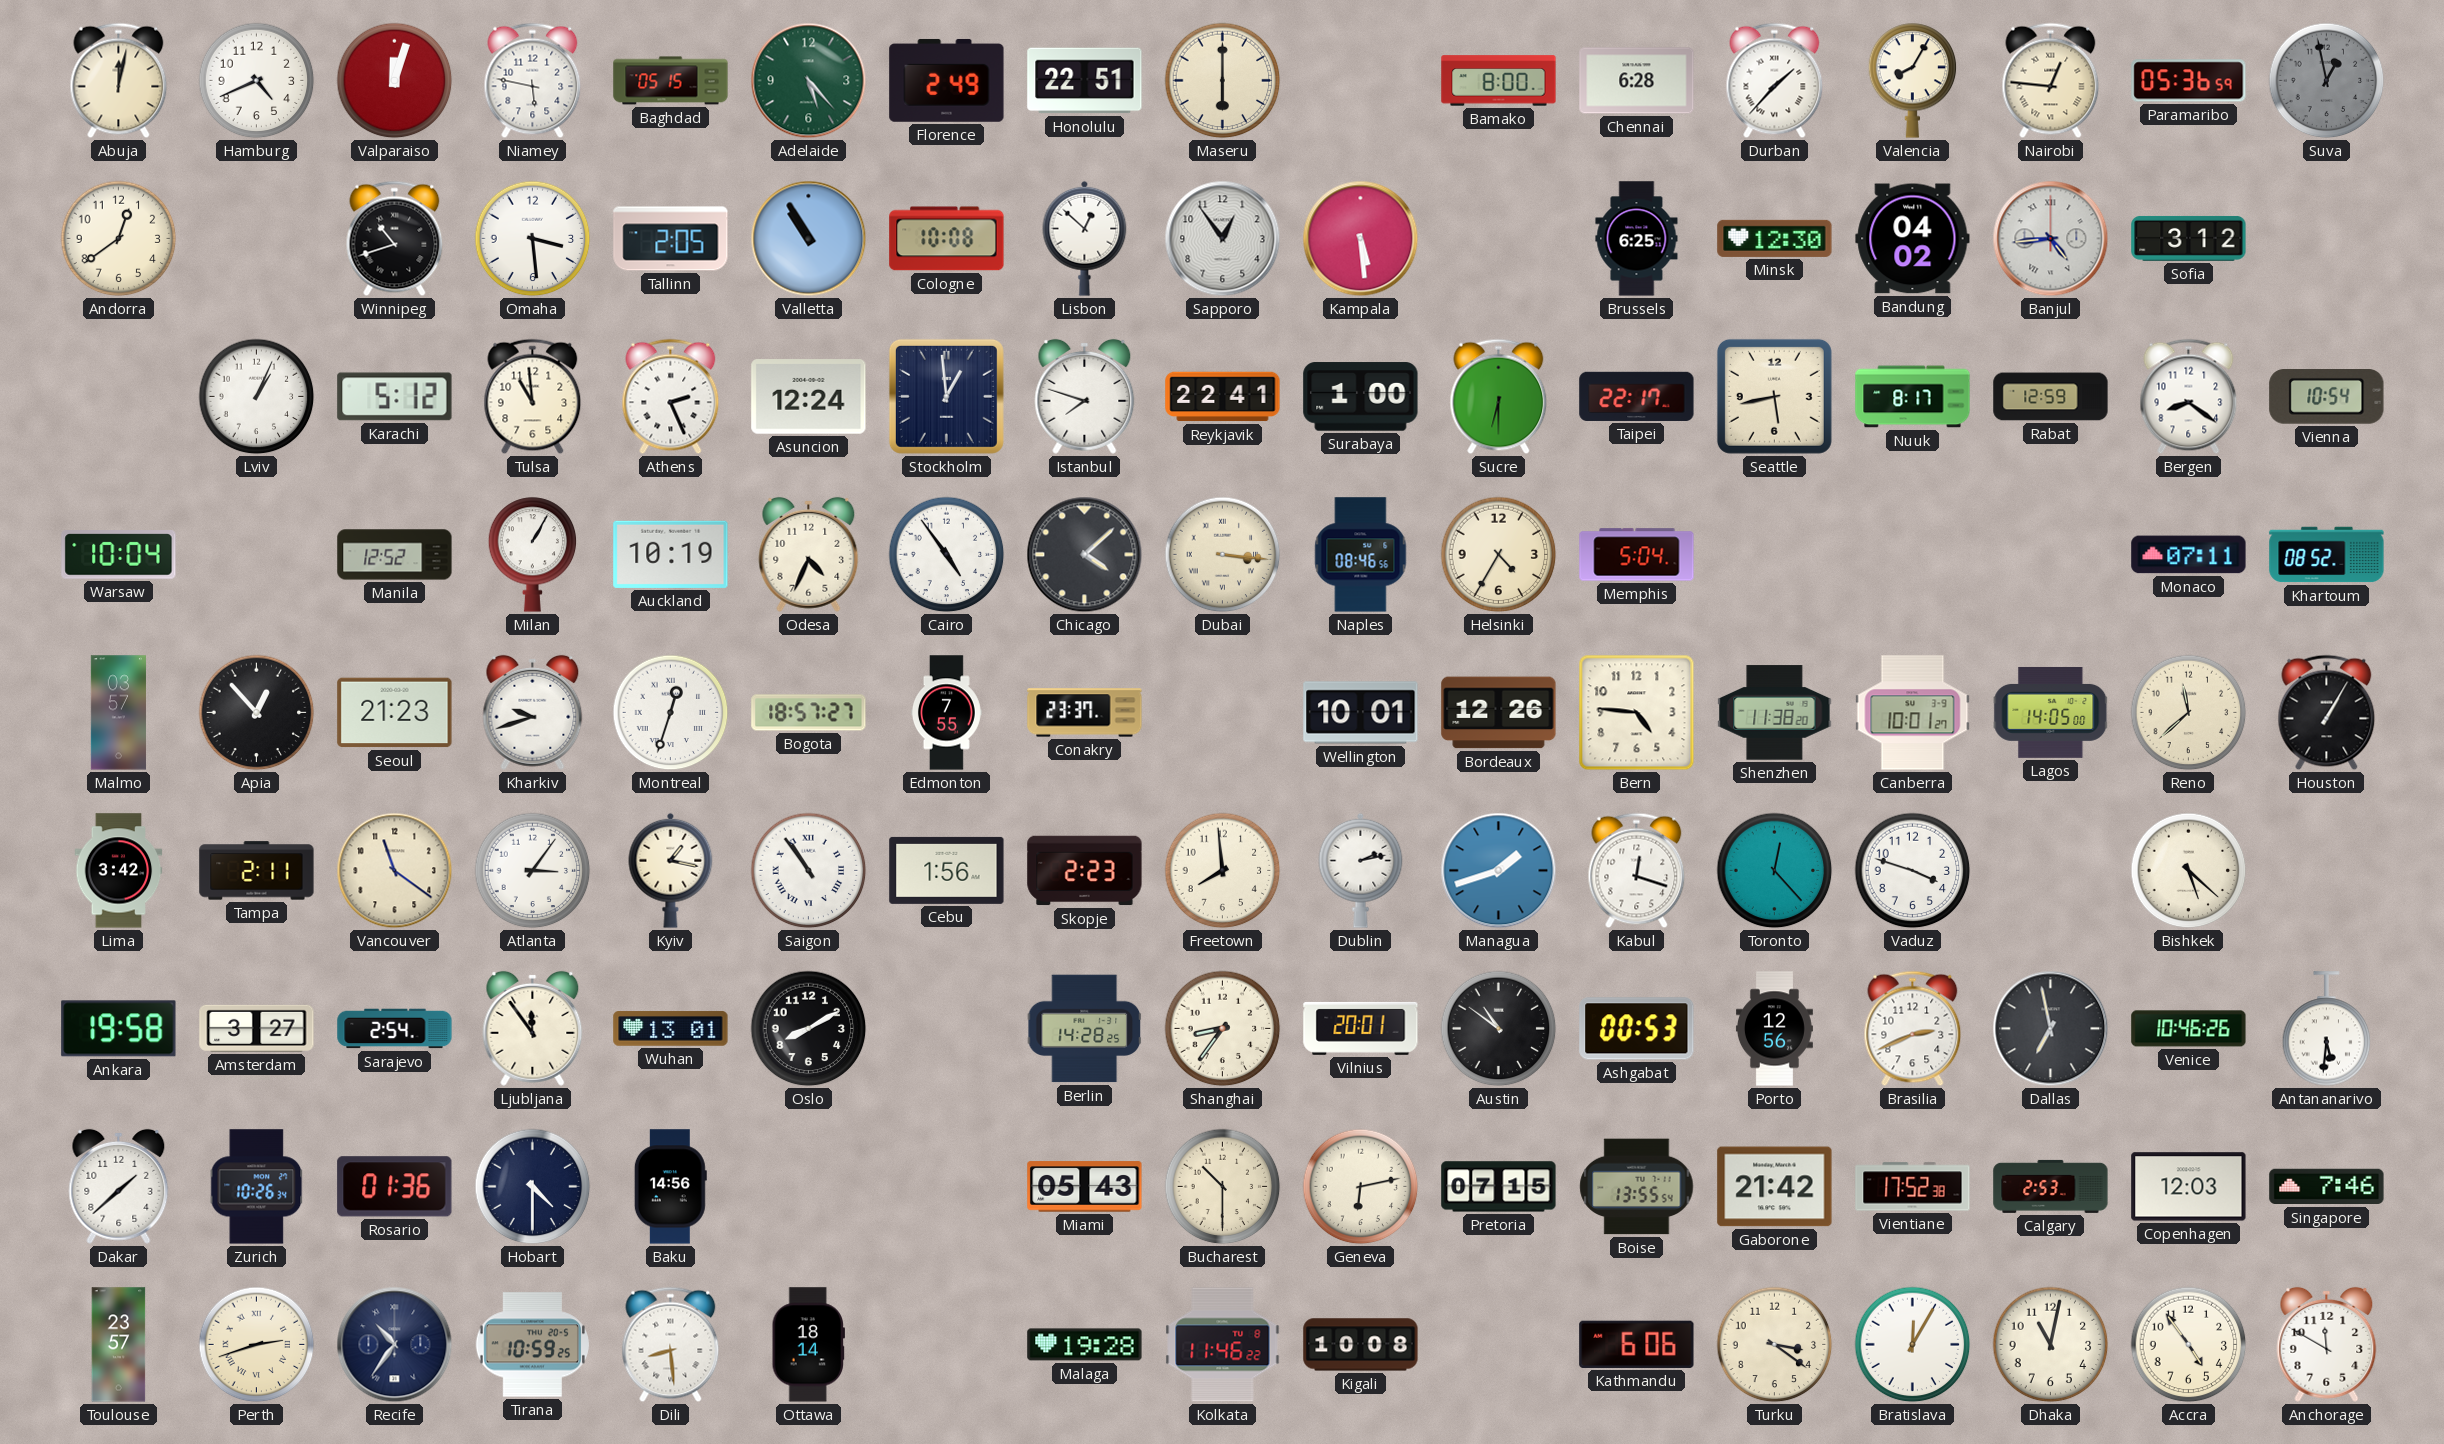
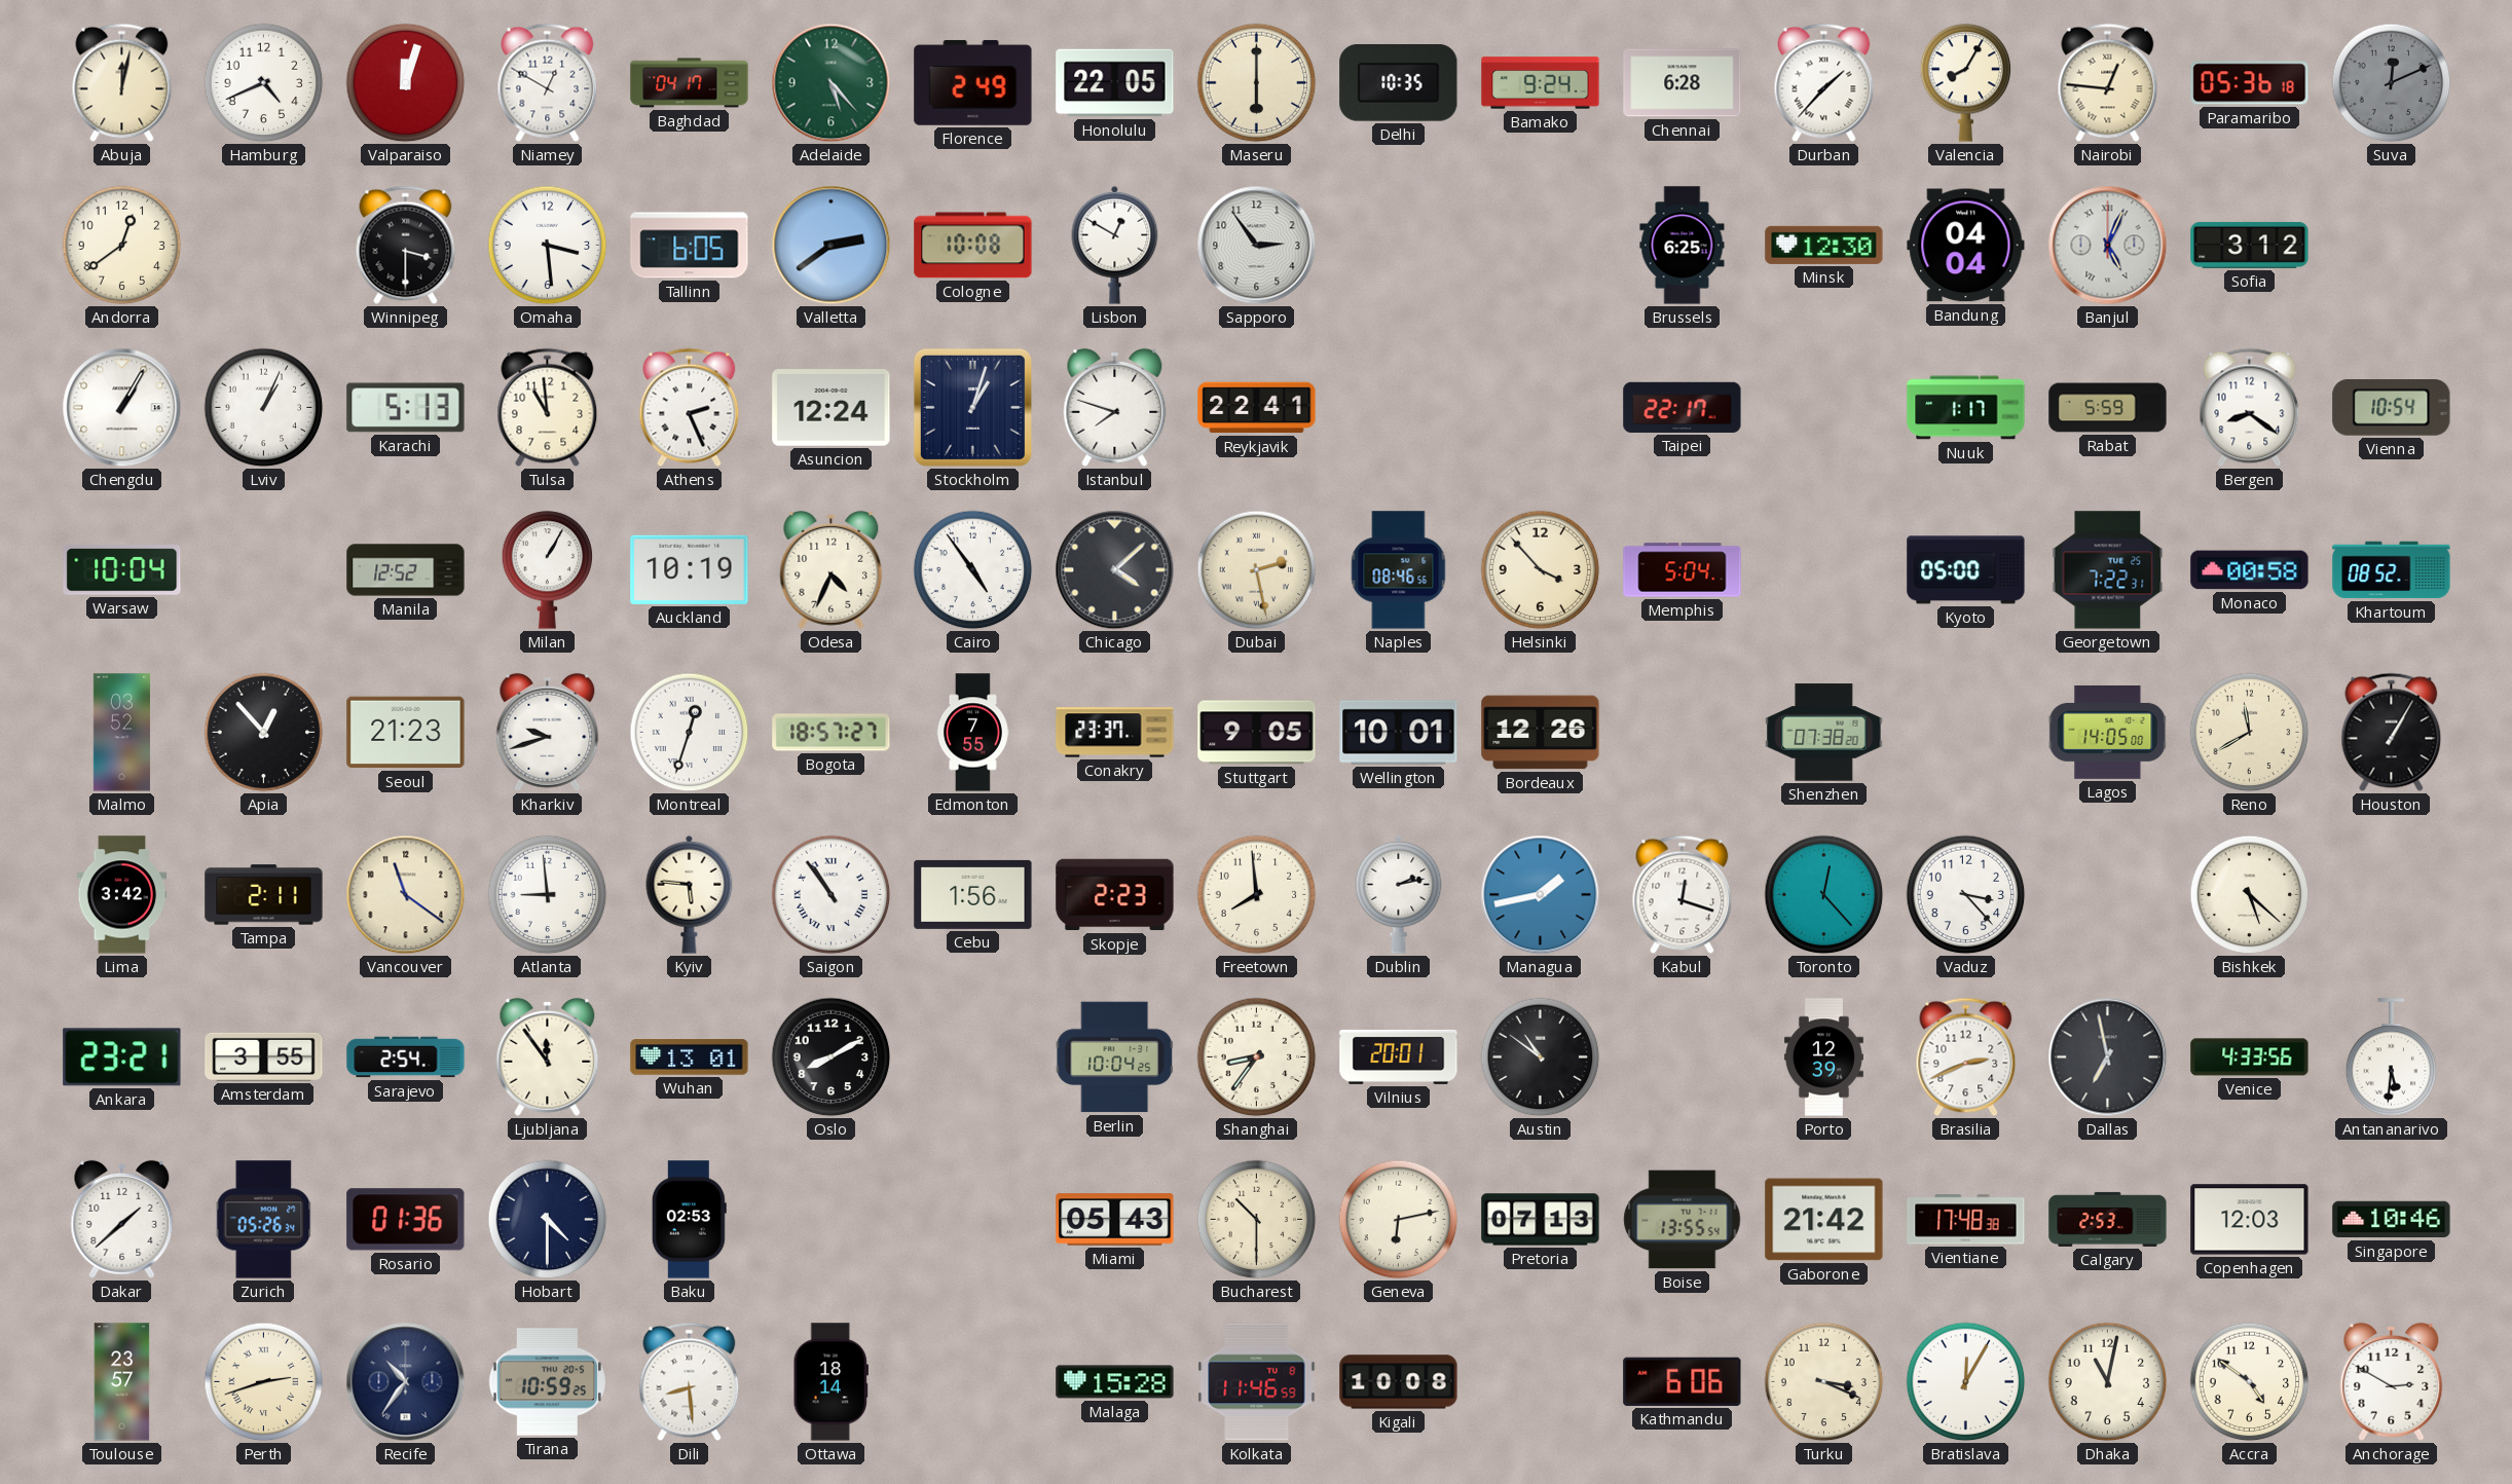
Niamey: 5:47 -> 12:50 (548, 83)
Baghdad: 05:15 -> 04:17 (690, 83)
Honolulu: 22:51 -> 22:05 (1115, 83)
Delhi: none -> 10:35 (1399, 83)
Bamako: 8:00 -> 9:24 (1541, 83)
Paramaribo: 05:36:59 -> 05:36:18 (2250, 83)
Suva: 12:58 -> 12:11 (2392, 83)
Winnipeg: 10:42 -> 3:30 (406, 246)
Tallinn: 2:05 -> 6:05 (690, 246)
Valletta: 10:55 -> 2:39 (832, 246)
Lisbon: 12:52 -> 12:50 (1115, 245)
Sapporo: 12:54 -> 2:54 (1257, 246)
Kampala: 5:29 -> none (1361, 239)
Bandung: 04:02 -> 04:04 (1966, 246)
Banjul: 4:44 -> 5:04 (2108, 246)
Chengdu: none -> 1:05 (122, 408)
Karachi: 5:12 -> 5:13 (406, 408)
Stockholm: 12:59 -> 1:03 (972, 407)
Surabaya: 1:00 -> none (1361, 397)
Sucre: 6:30 -> none (1499, 397)
Seattle: 5:43 -> none (1774, 396)
Nuuk: 8:17 -> 1:17 (1966, 408)
Rabat: 12:59 -> 5:59 (2108, 408)
Dubai: 3:16 -> 2:28 (1257, 570)
Helsinki: 4:35 -> 3:53 (1541, 570)
Kyoto: none -> 05:00 (1966, 570)
Georgetown: none -> 7:22 (2108, 570)
Monaco: 07:11 -> 00:58 (2250, 570)
Malmo: 03:57 -> 03:52 (121, 733)
Stuttgart: none -> 9:05 (1257, 733)
Bern: 4:46 -> none (1637, 713)
Shenzhen: 11:38 -> 07:38 (1824, 733)
Canberra: 10:01 -> none (1913, 713)
Reno: 11:38 -> 11:40 (2250, 733)
Atlanta: 3:06 -> 8:59 (548, 895)
Kyiv: 1:17 -> 5:46 (690, 894)
Managua: 1:42 -> 1:43 (1541, 895)
Vaduz: 3:48 -> 3:23 (1966, 895)
Ankara: 19:58 -> 23:21 (122, 1058)
Amsterdam: 3:27 -> 3:55 (264, 1056)
Berlin: 14:28 -> 10:04 (1115, 1058)
Ashgabat: 00:53 -> none (1637, 1029)
Porto: 12:56 -> 12:39 (1823, 1058)
Venice: 10:46 -> 4:33 (2250, 1058)
Zurich: 10:26 -> 05:26 (264, 1220)
Baku: 14:56 -> 02:53 (689, 1220)
Pretoria: 07:15 -> 07:13 (1541, 1220)
Vientiane: 17:52 -> 17:48 (1966, 1220)
Singapore: 7:46 -> 10:46 (2392, 1220)
Malaga: 19:28 -> 15:28 (1115, 1382)
Kolkata: 11:46:22 -> 11:46:59 (1257, 1382)
Turku: 3:21 -> 3:19 (1824, 1382)
Accra: 4:54 -> 4:51 (2250, 1382)
Anchorage: 11:50 -> 2:50 (2392, 1381)
